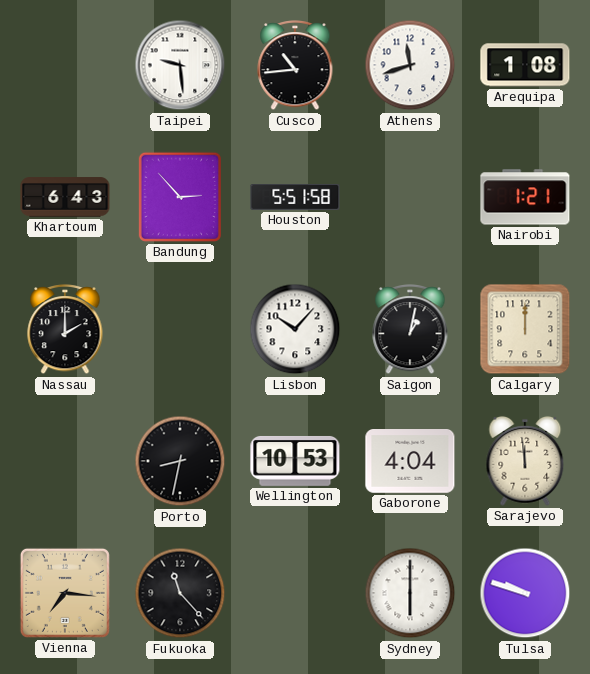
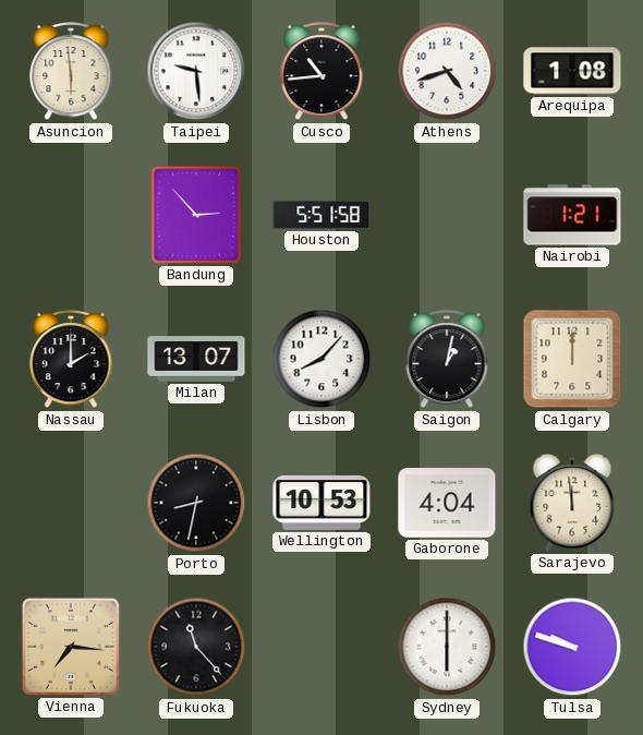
Asuncion: none -> 5:59 (71, 72)
Athens: 11:42 -> 4:42 (447, 71)
Khartoum: 6:43 -> none (65, 197)
Milan: none -> 13:07 (196, 359)
Lisbon: 10:07 -> 8:07 (321, 359)
